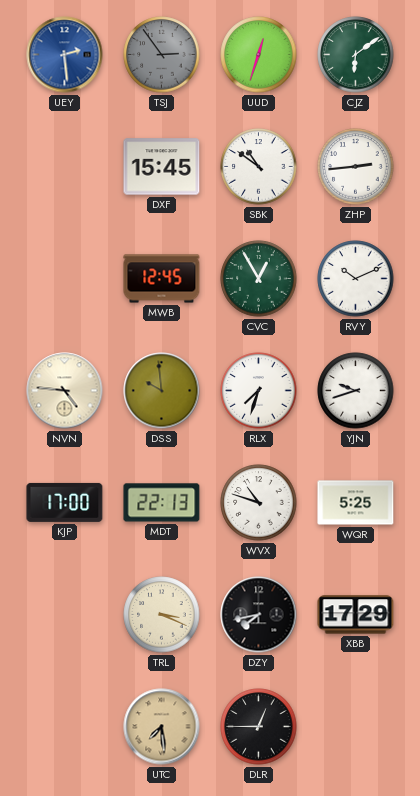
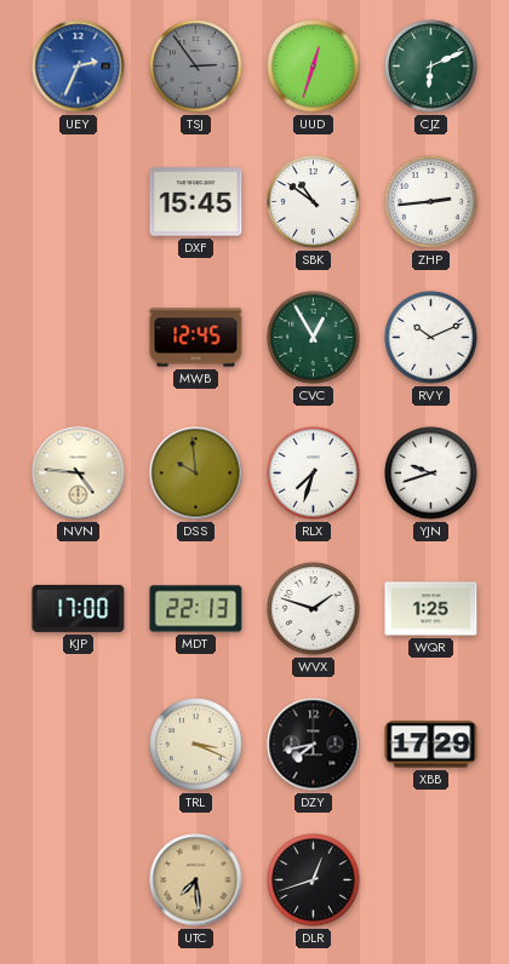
UEY: 2:29 -> 2:34 (79, 67)
CJZ: 6:09 -> 6:11 (431, 67)
WVX: 10:48 -> 1:48 (314, 609)
WQR: 5:25 -> 1:25 (431, 609)
DLR: 12:45 -> 12:42 (314, 880)
